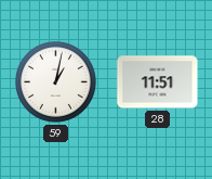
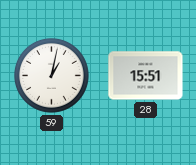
28: 11:51 -> 15:51 (146, 76)
